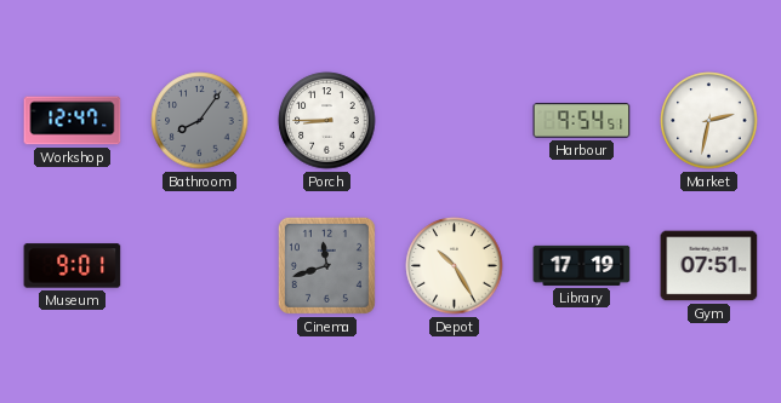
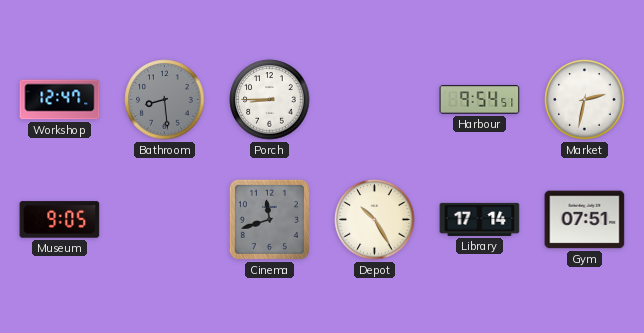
Bathroom: 8:06 -> 8:29 (165, 100)
Museum: 9:01 -> 9:05 (60, 220)
Library: 17:19 -> 17:14 (480, 219)
